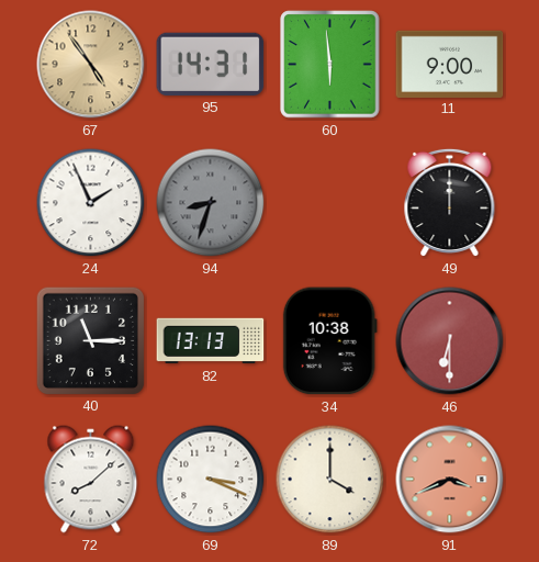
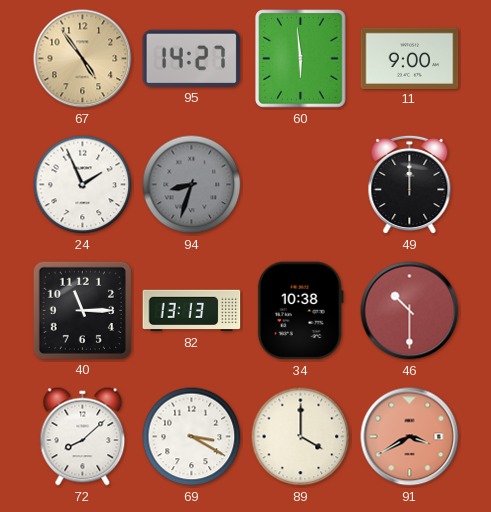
95: 14:31 -> 14:27 (192, 58)
46: 6:30 -> 10:30 (410, 311)
69: 3:19 -> 3:20 (192, 437)
91: 3:41 -> 3:40 (410, 437)
